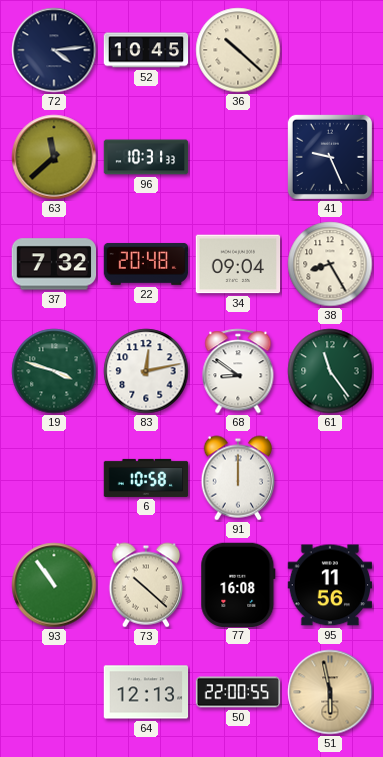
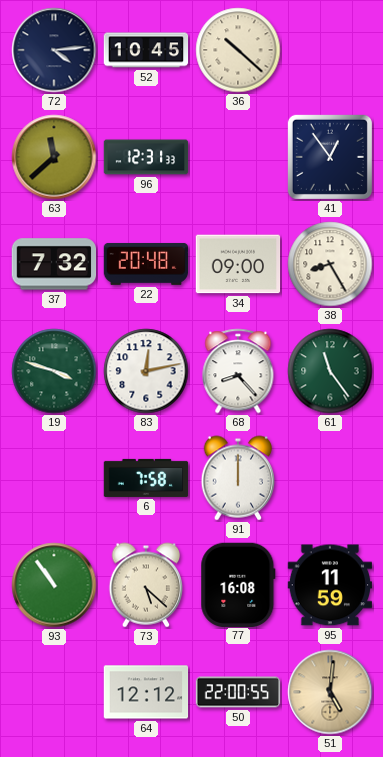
96: 10:31 -> 12:31 (146, 157)
41: 9:26 -> 12:54 (330, 157)
34: 09:04 -> 09:00 (238, 264)
68: 8:51 -> 8:23 (238, 371)
6: 10:58 -> 7:58 (146, 478)
73: 10:22 -> 5:22 (145, 585)
95: 11:56 -> 11:59 (330, 585)
64: 12:13 -> 12:12 (146, 692)
51: 5:58 -> 5:01 (330, 692)
